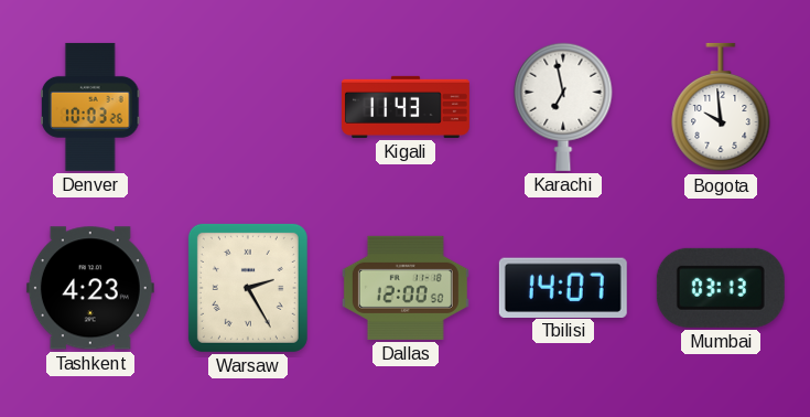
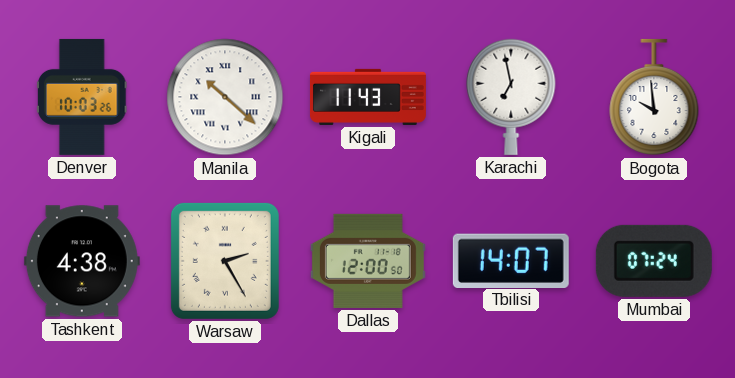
Manila: none -> 10:22 (225, 97)
Tashkent: 4:23 -> 4:38 (82, 261)
Mumbai: 03:13 -> 07:24 (654, 261)
